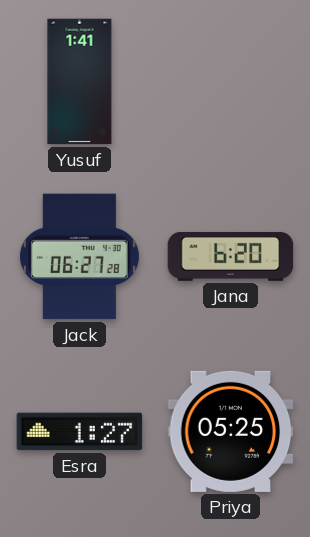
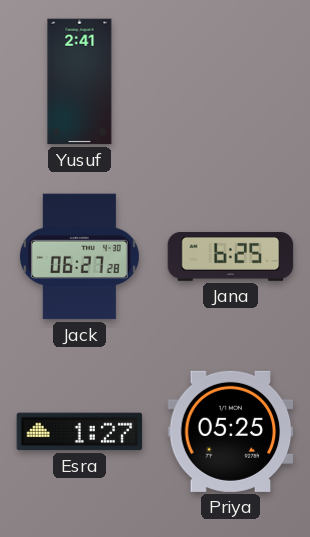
Yusuf: 1:41 -> 2:41 (80, 82)
Jana: 6:20 -> 6:25 (231, 256)
